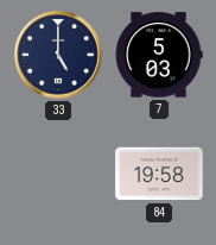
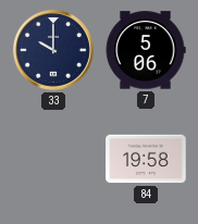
33: 5:00 -> 10:00 (54, 50)
7: 5:03 -> 5:06 (146, 50)
